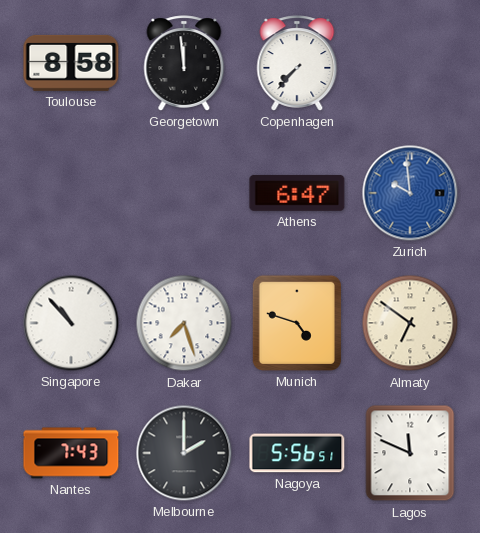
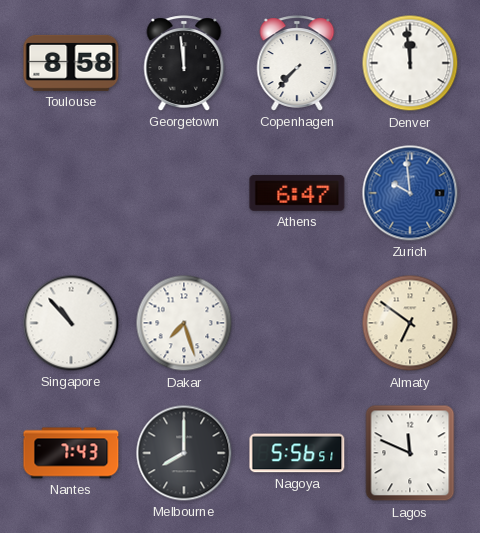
Denver: none -> 11:59 (410, 63)
Munich: 4:48 -> none (297, 323)
Melbourne: 2:00 -> 8:00 (184, 453)
